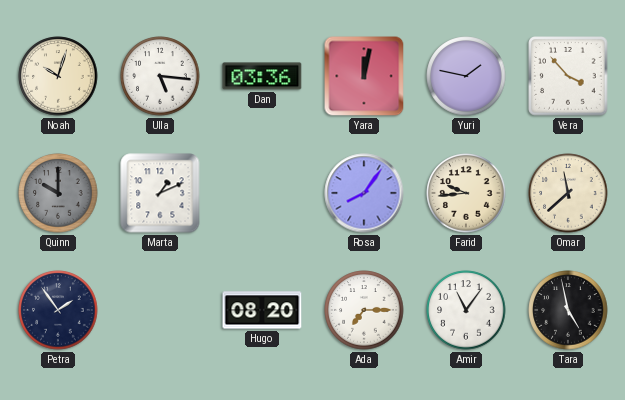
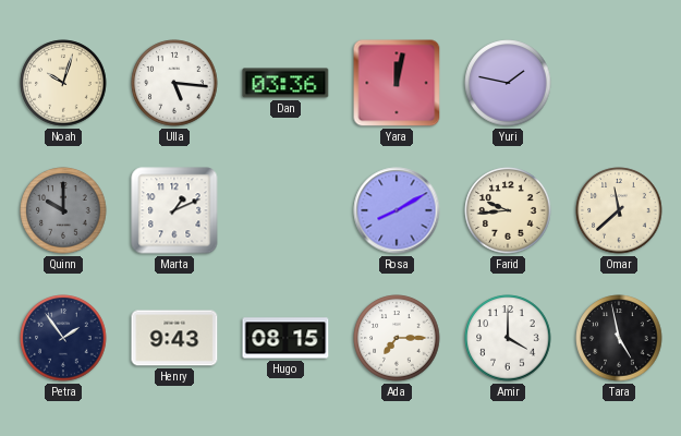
Vera: 3:53 -> none (568, 76)
Rosa: 8:06 -> 8:10 (397, 210)
Henry: none -> 9:43 (174, 338)
Hugo: 08:20 -> 08:15 (285, 338)
Amir: 11:06 -> 4:00 (508, 338)
